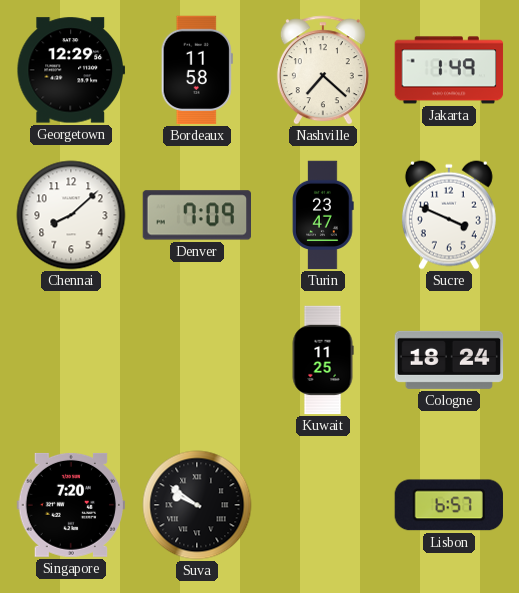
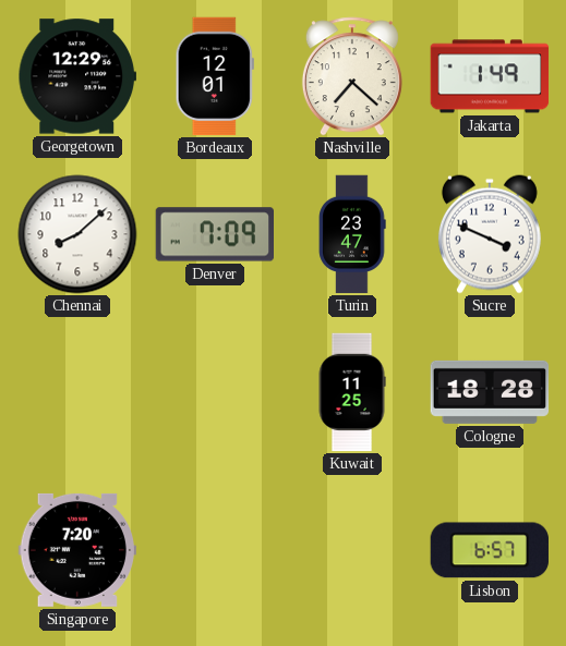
Bordeaux: 11:58 -> 12:01 (215, 76)
Cologne: 18:24 -> 18:28 (490, 392)
Suva: 9:51 -> none (197, 505)
